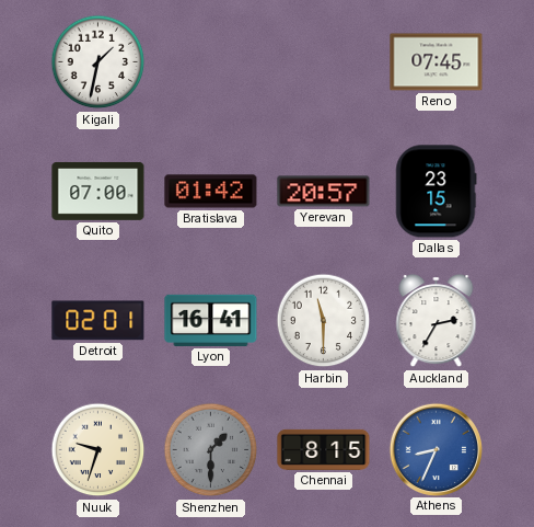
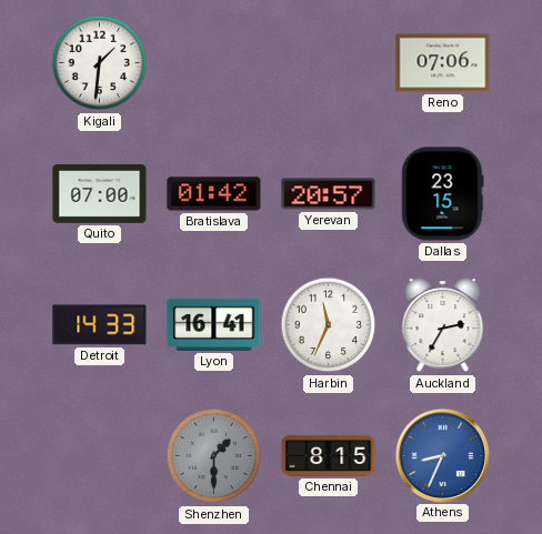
Kigali: 1:32 -> 1:31 (100, 63)
Reno: 07:45 -> 07:06 (443, 63)
Detroit: 02:01 -> 14:33 (100, 325)
Harbin: 11:30 -> 11:34 (329, 325)
Nuuk: 9:33 -> none (98, 450)
